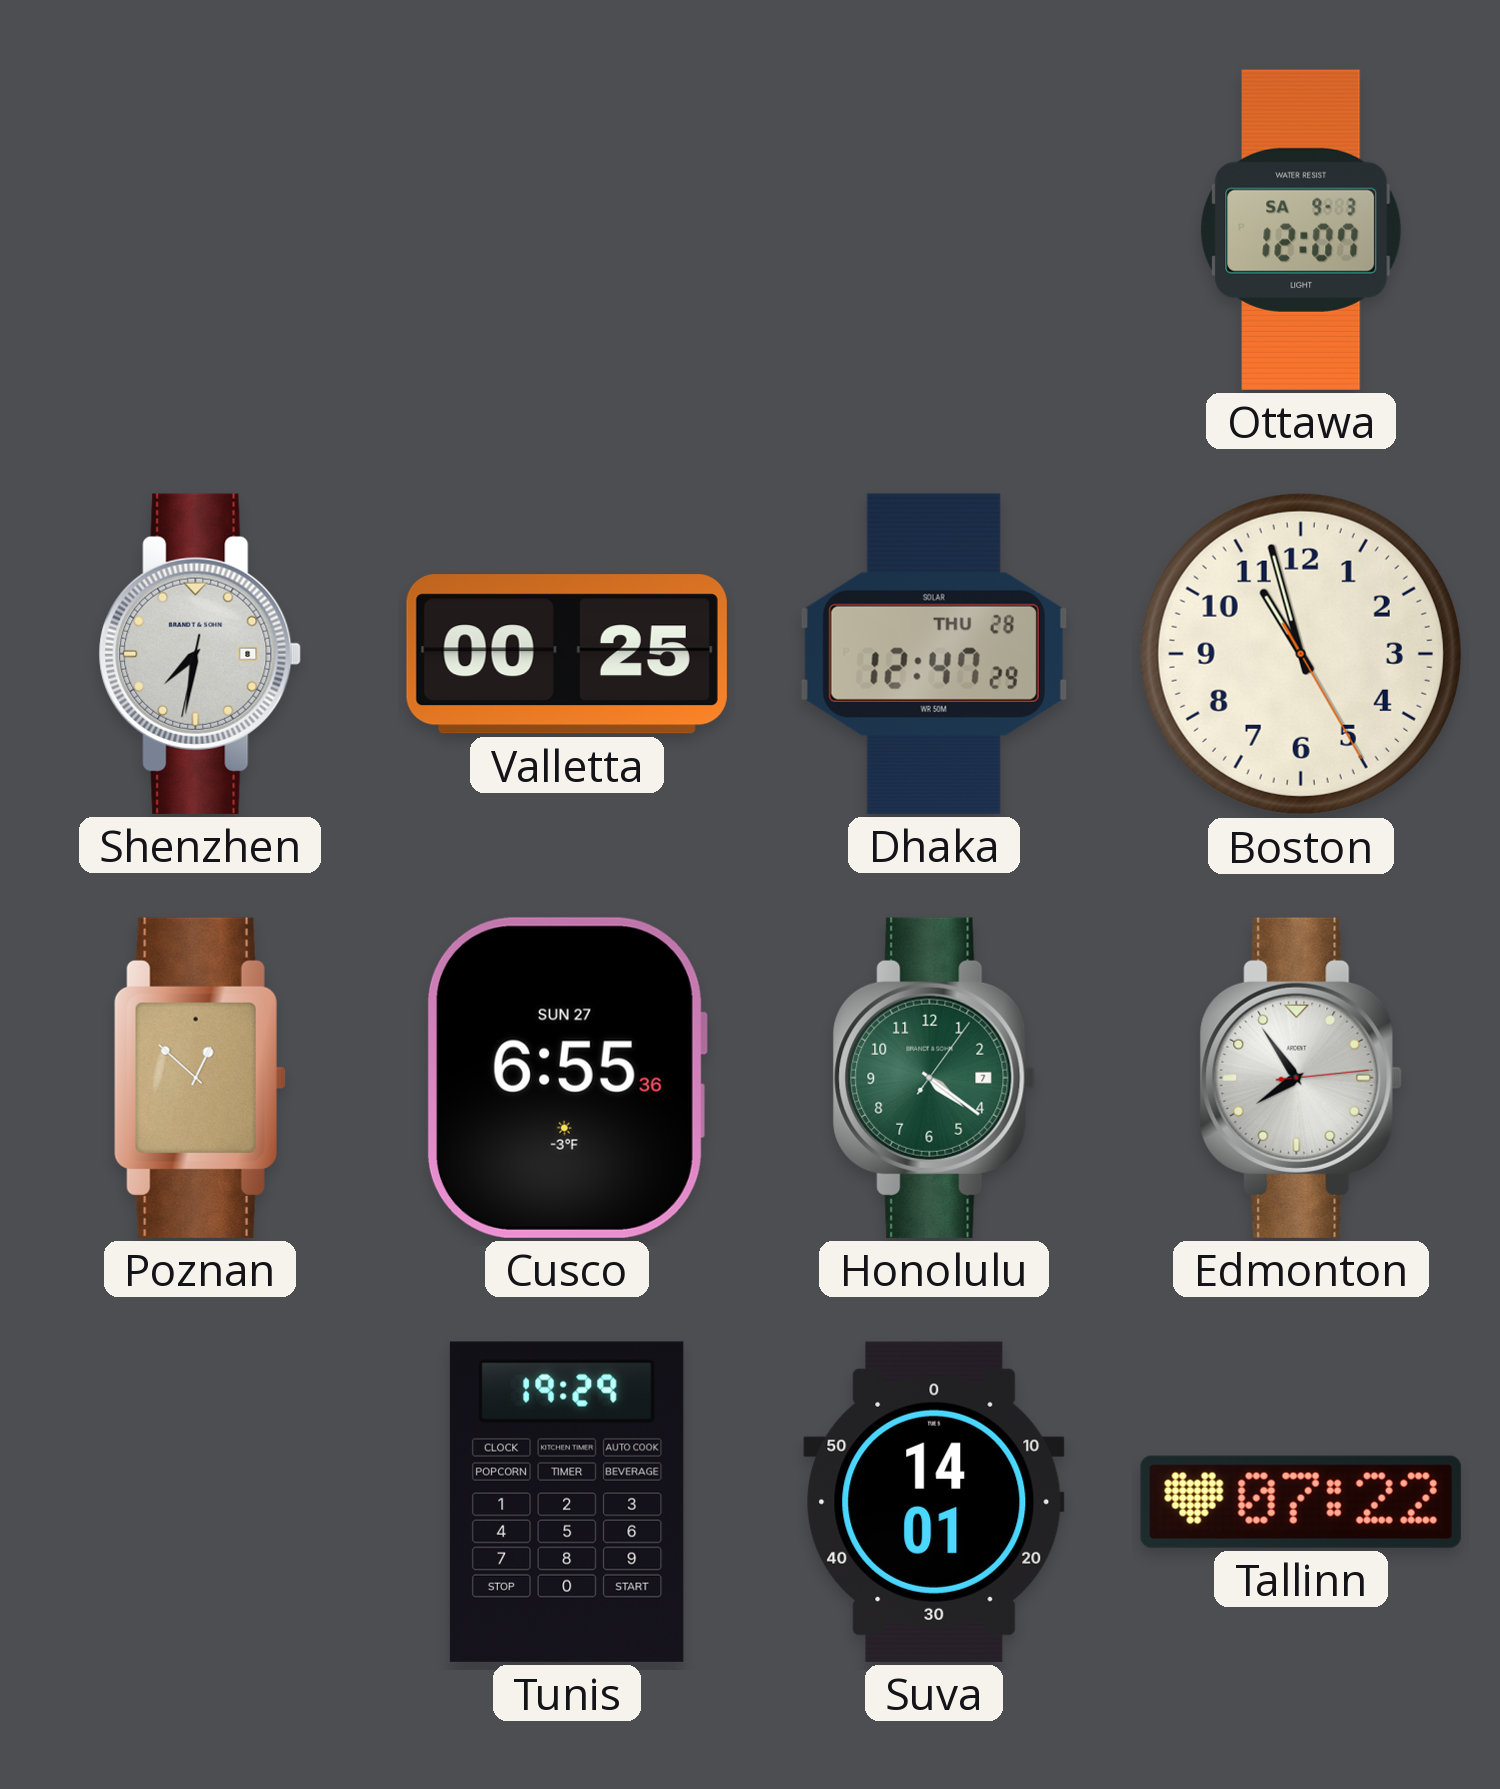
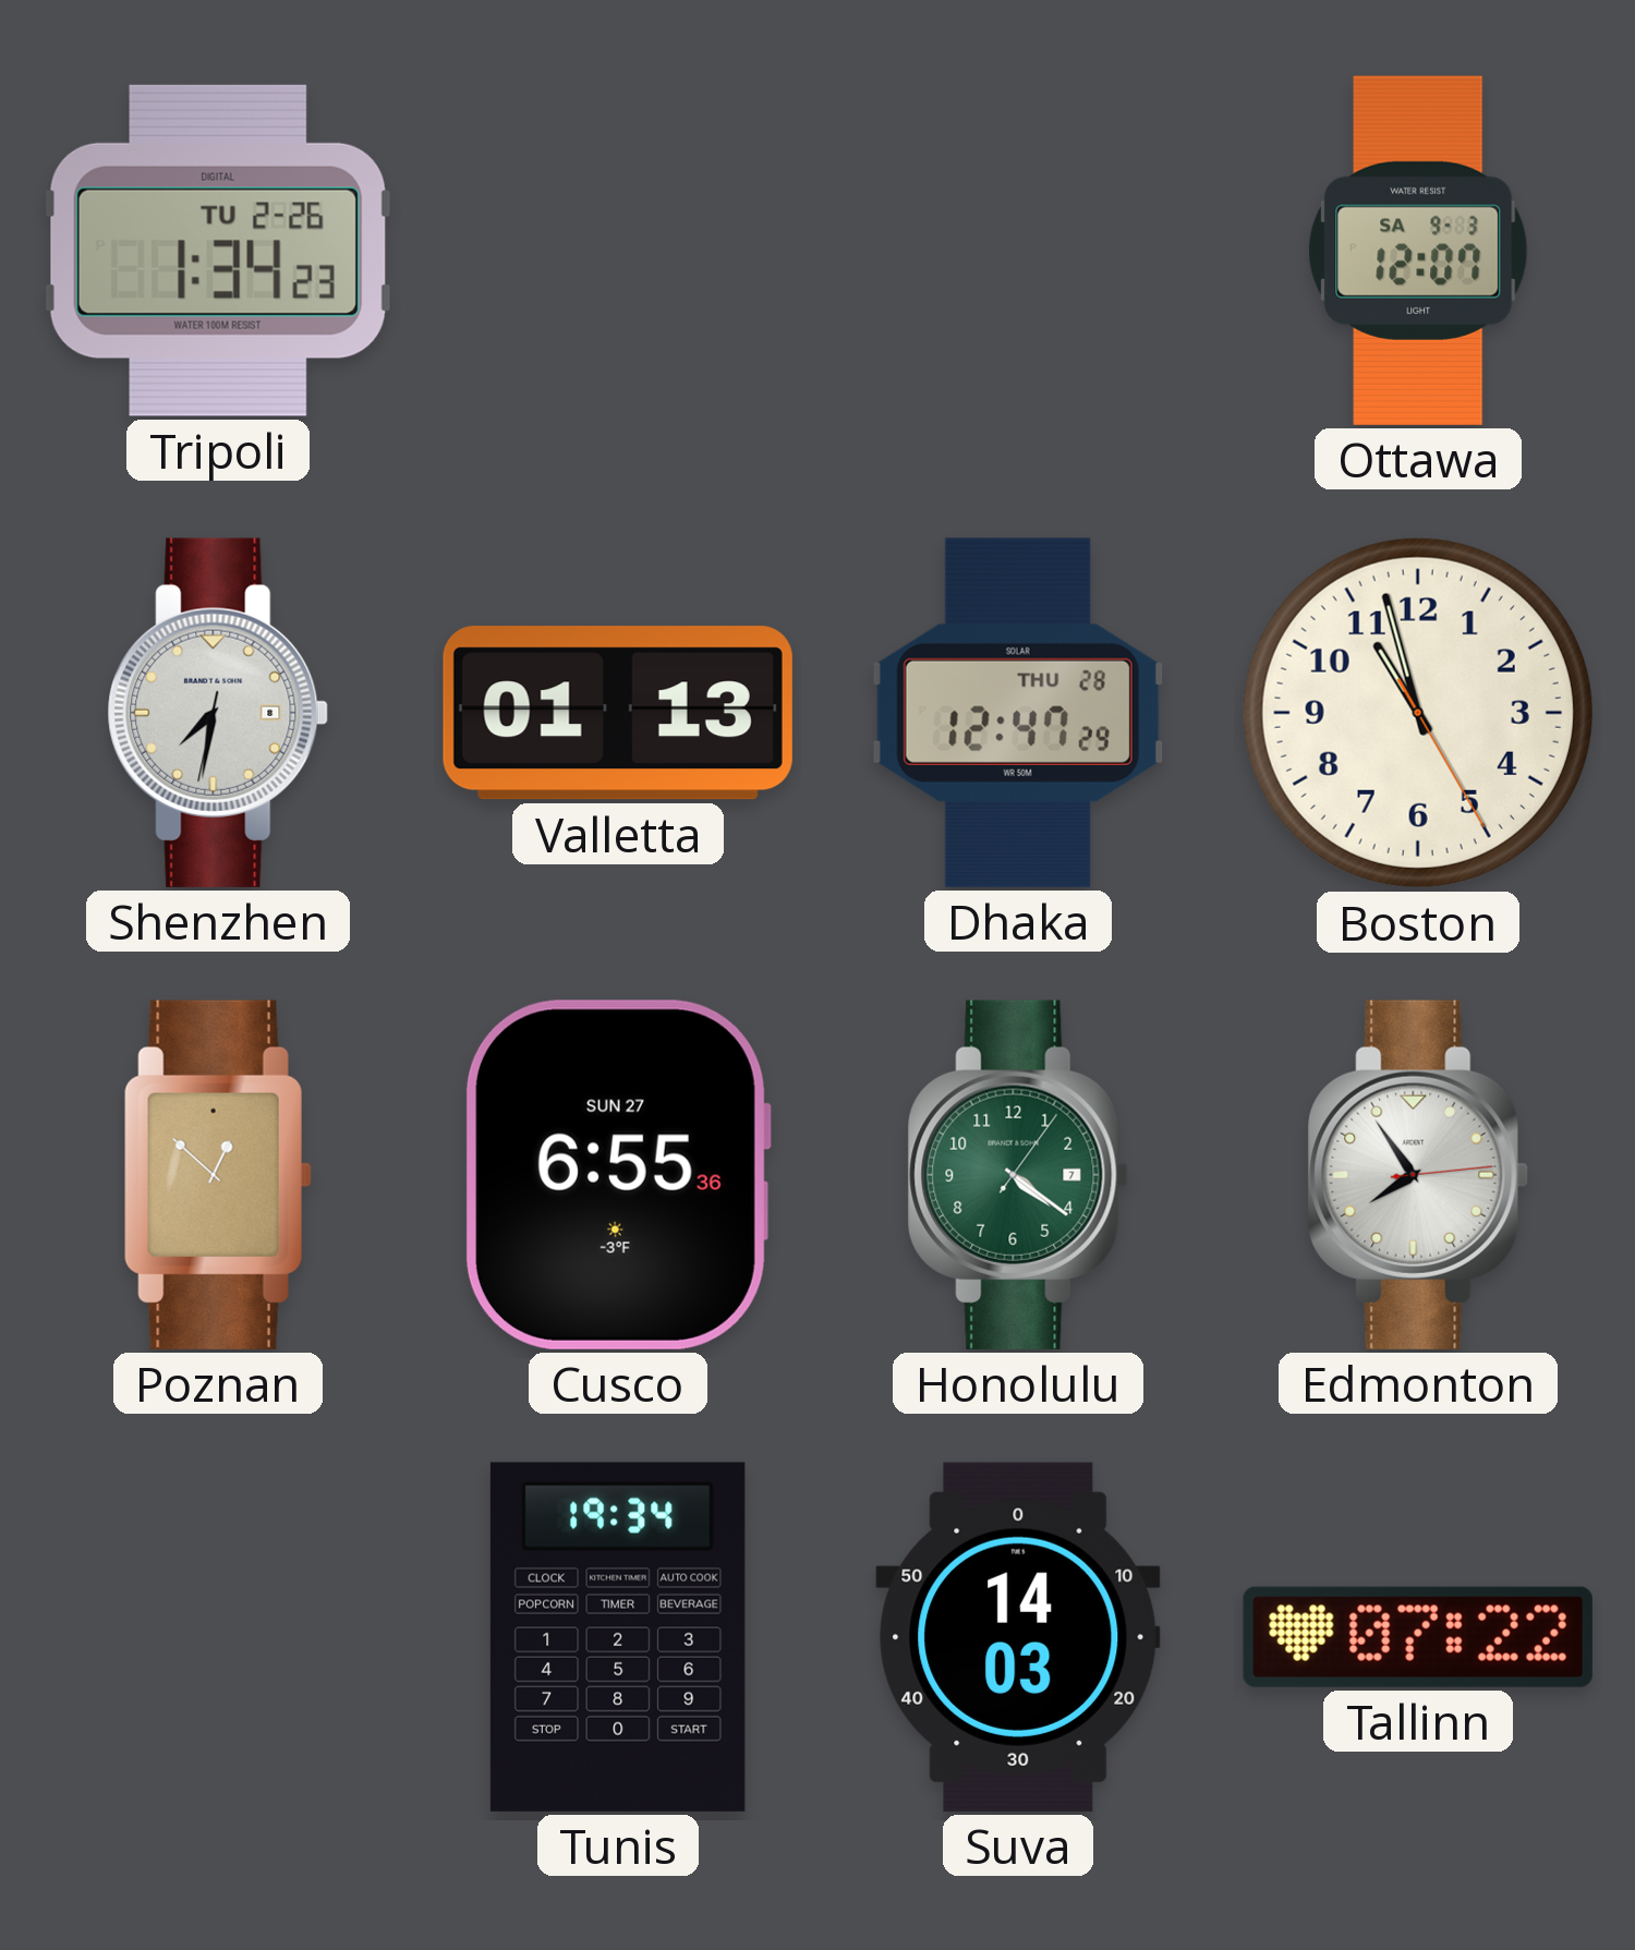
Tripoli: none -> 1:34 (218, 251)
Valletta: 00:25 -> 01:13 (618, 713)
Tunis: 19:29 -> 19:34 (618, 1637)
Suva: 14:01 -> 14:03 (1018, 1637)
